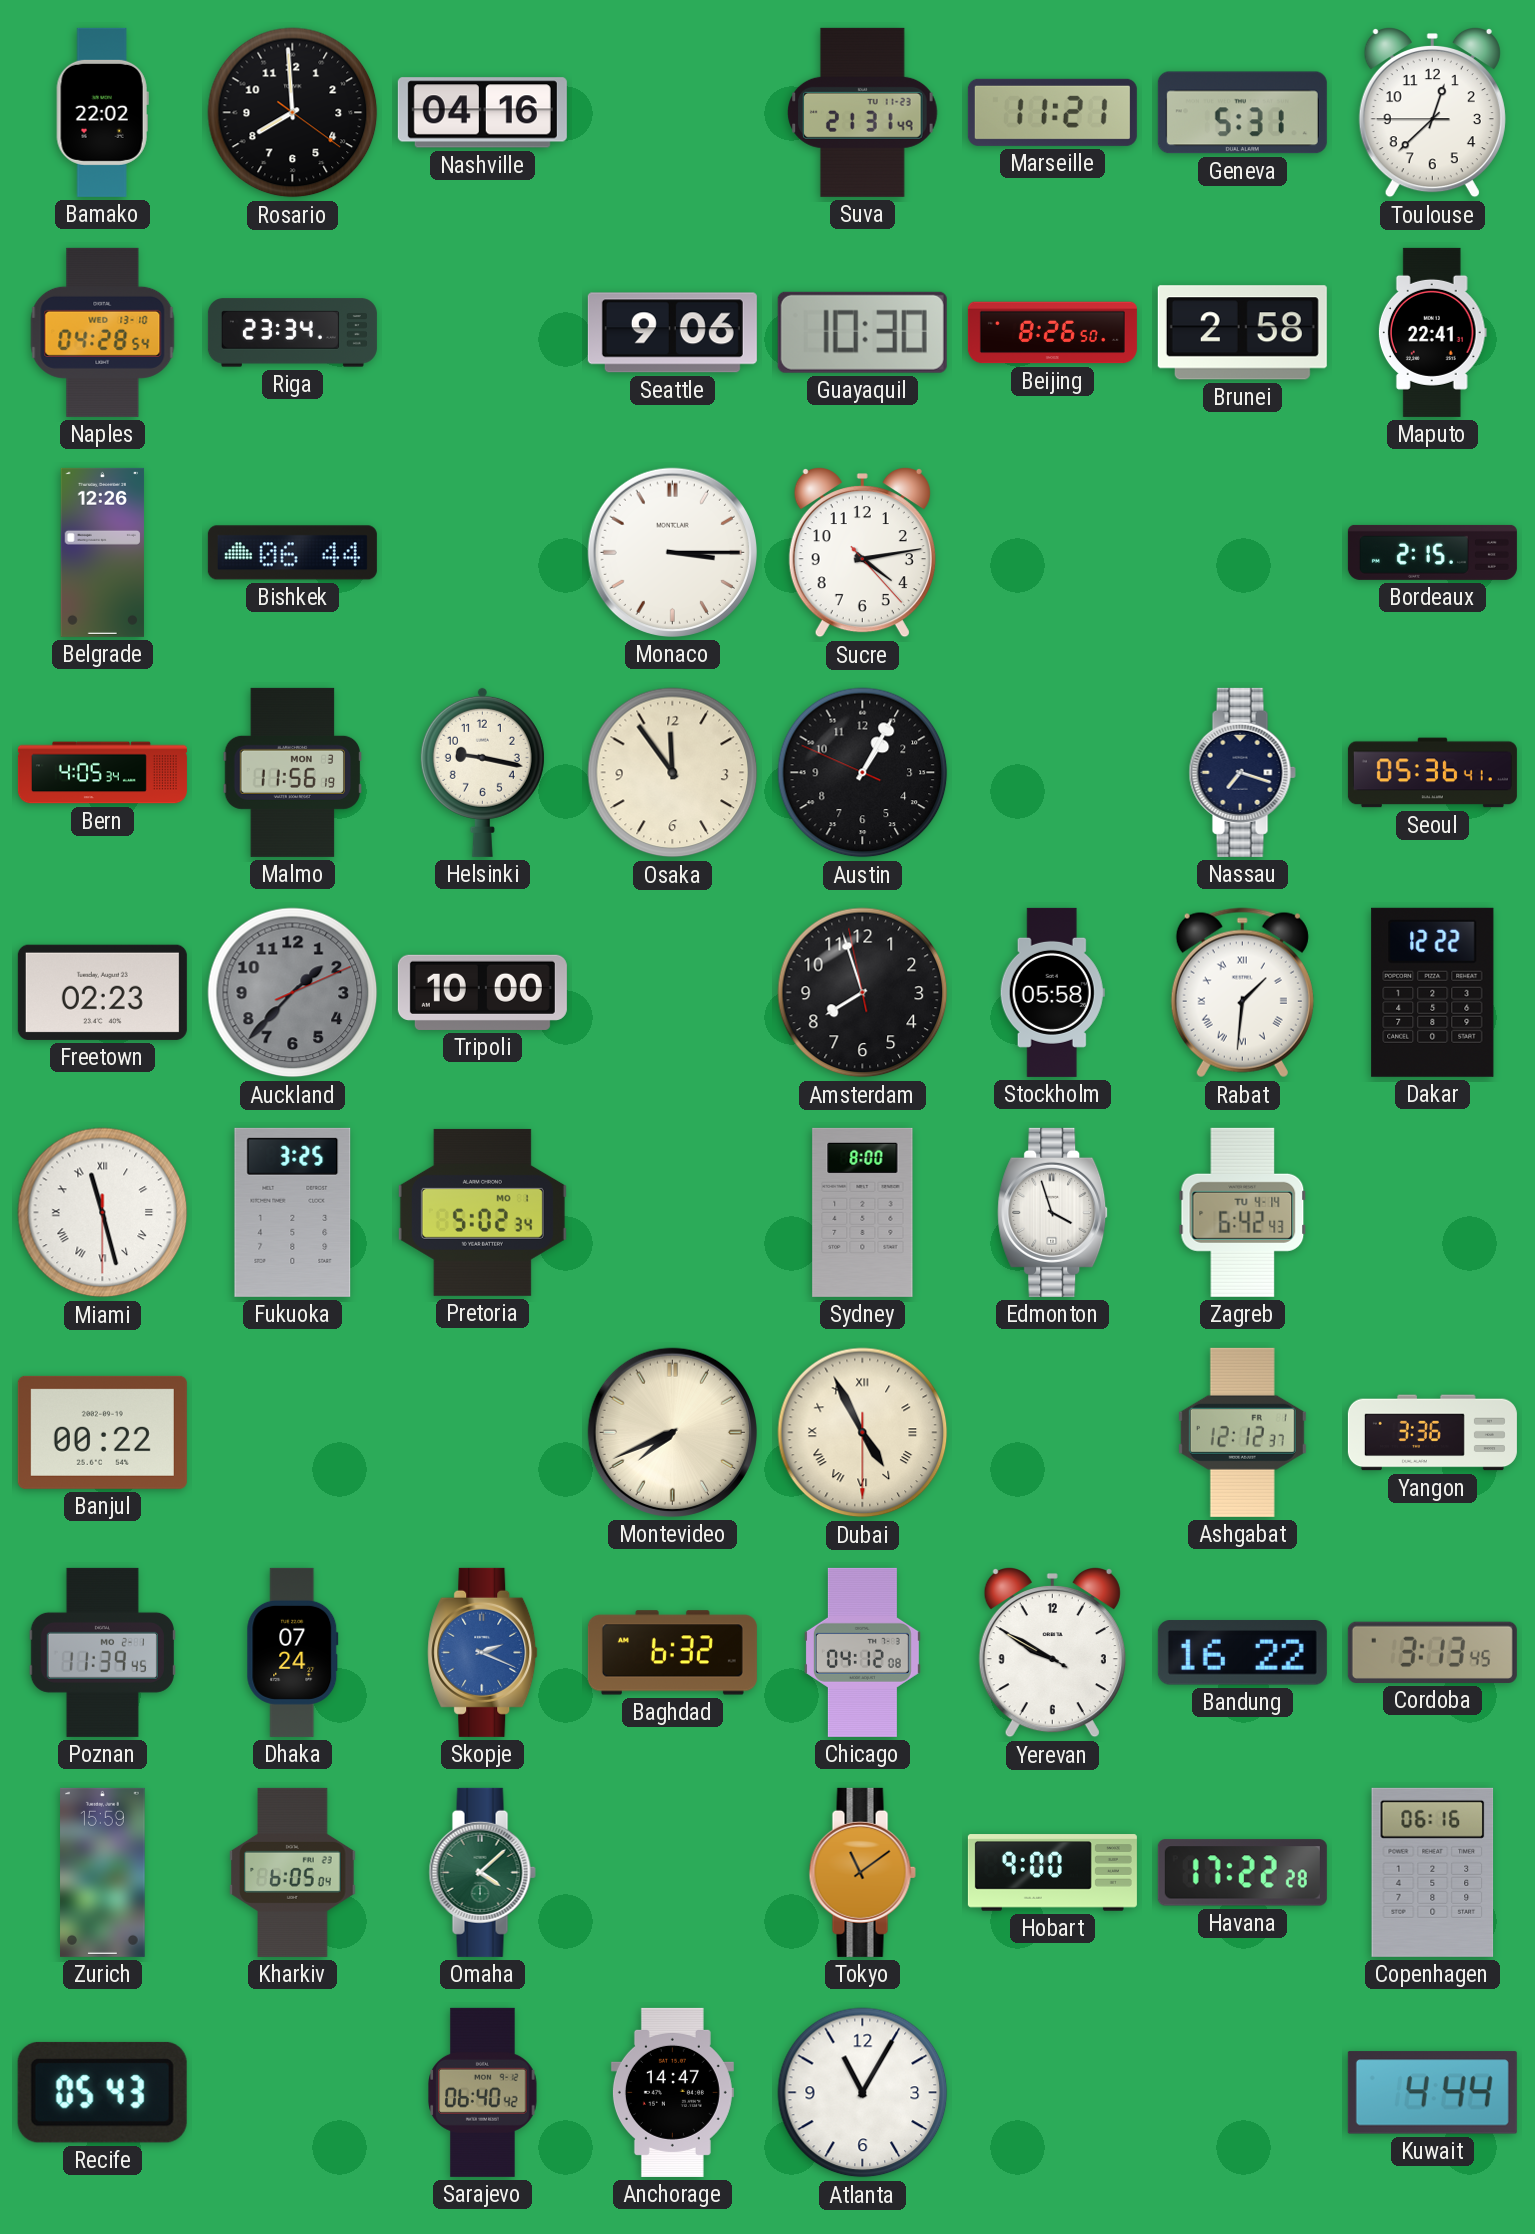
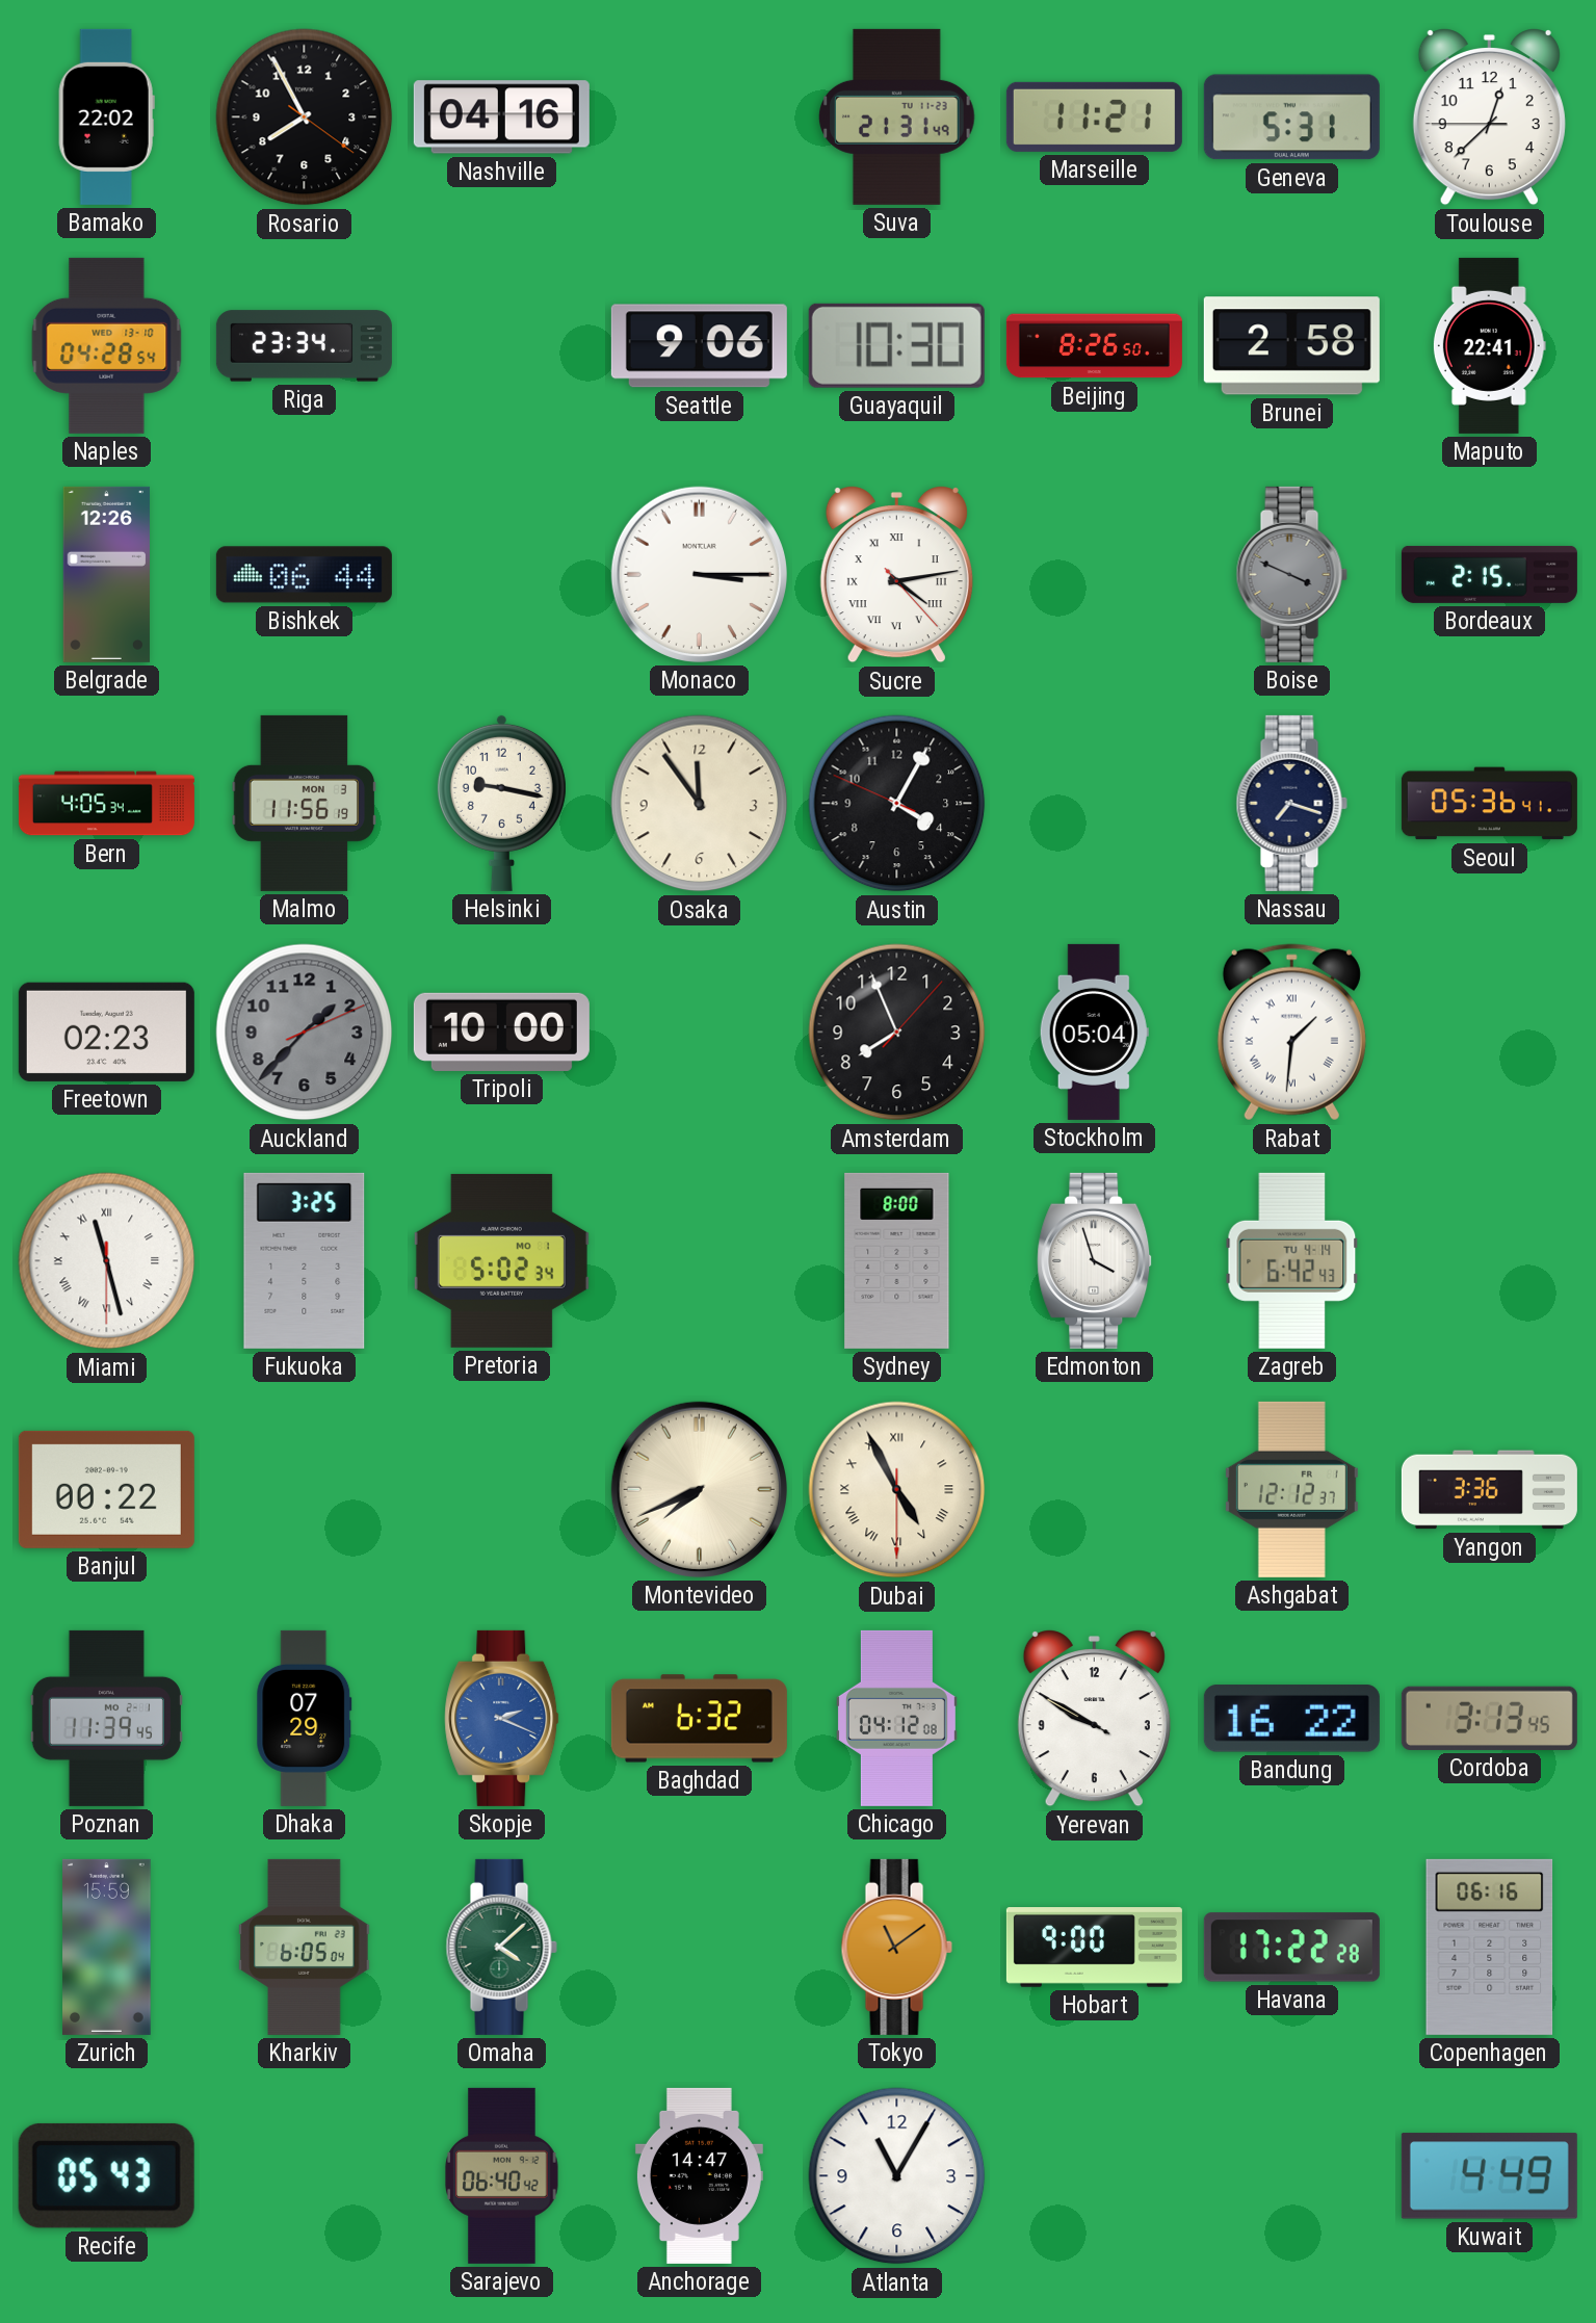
Rosario: 7:59 -> 7:55 (305, 118)
Sucre numerals: Arabic -> Roman (896, 574)
Boise: none -> 3:49 (1291, 574)
Austin: 1:04 -> 4:04 (897, 804)
Amsterdam: 7:56:58 -> 7:56:07 (897, 1033)
Stockholm: 05:58 -> 05:04 (1094, 1032)
Dakar: 12:22 -> none (1433, 992)
Dhaka: 07:24 -> 07:29 (305, 1718)
Kuwait: 4:44 -> 4:49 (1489, 2176)
